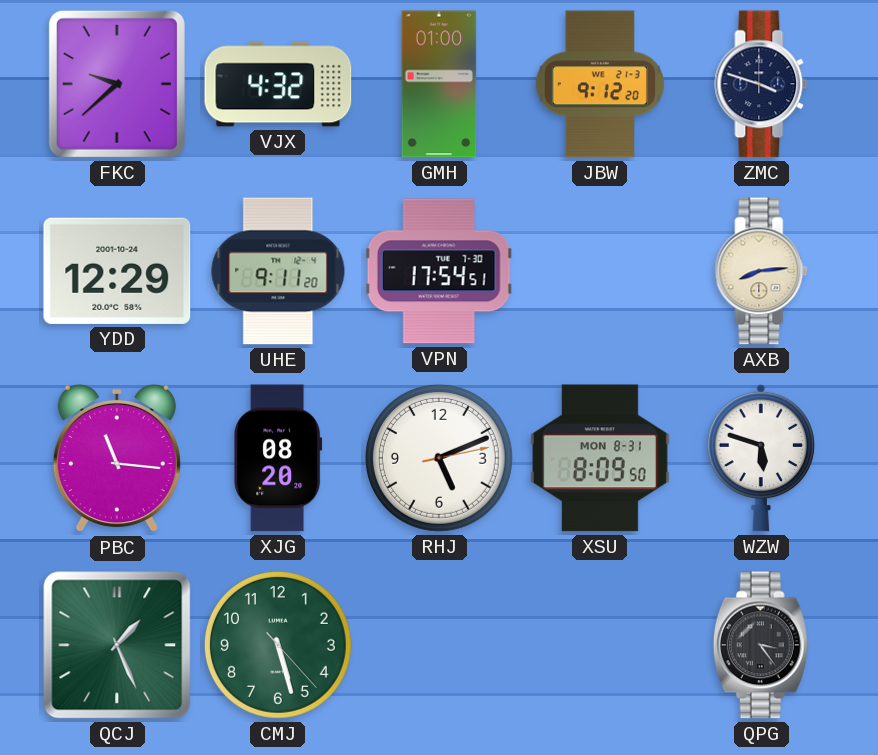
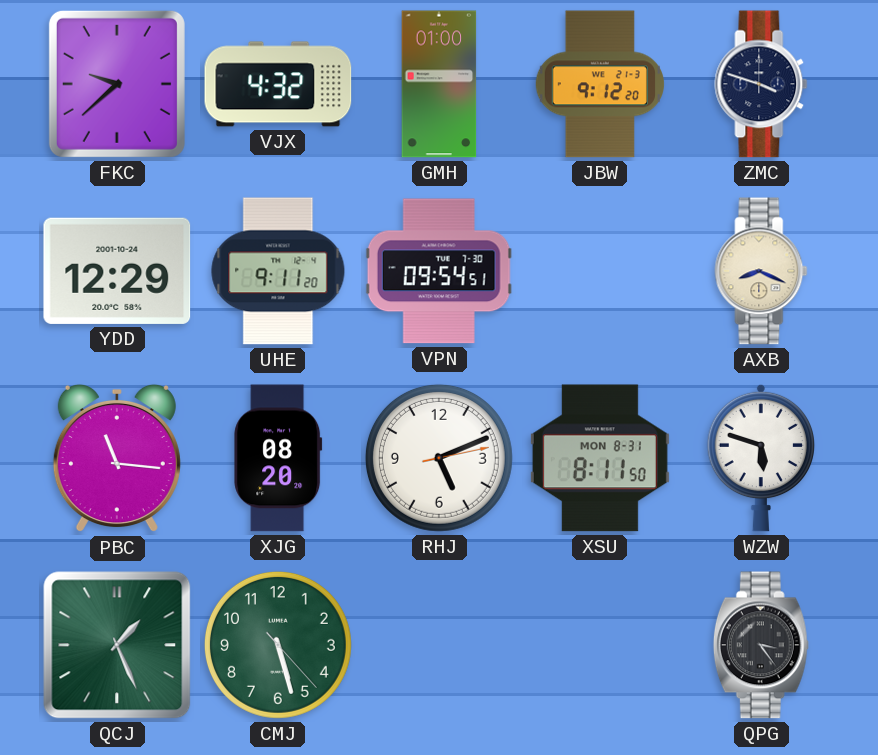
VPN: 17:54 -> 09:54 (439, 271)
AXB: 8:14 -> 8:19 (761, 271)
XSU: 8:09 -> 8:11 (600, 458)
